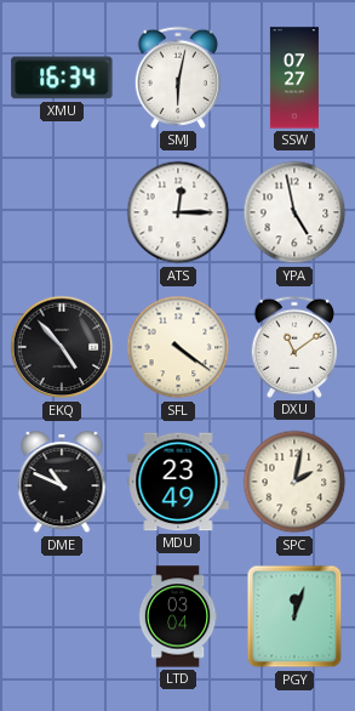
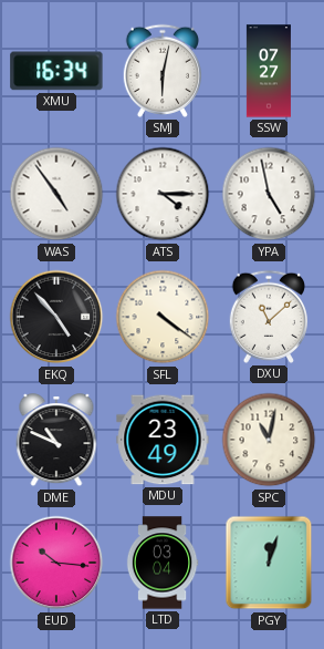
WAS: none -> 4:54 (56, 194)
ATS: 12:15 -> 4:15 (163, 194)
DXU: 11:09 -> 11:08 (269, 317)
SPC: 2:02 -> 11:02 (269, 440)
EUD: none -> 10:16 (56, 563)
